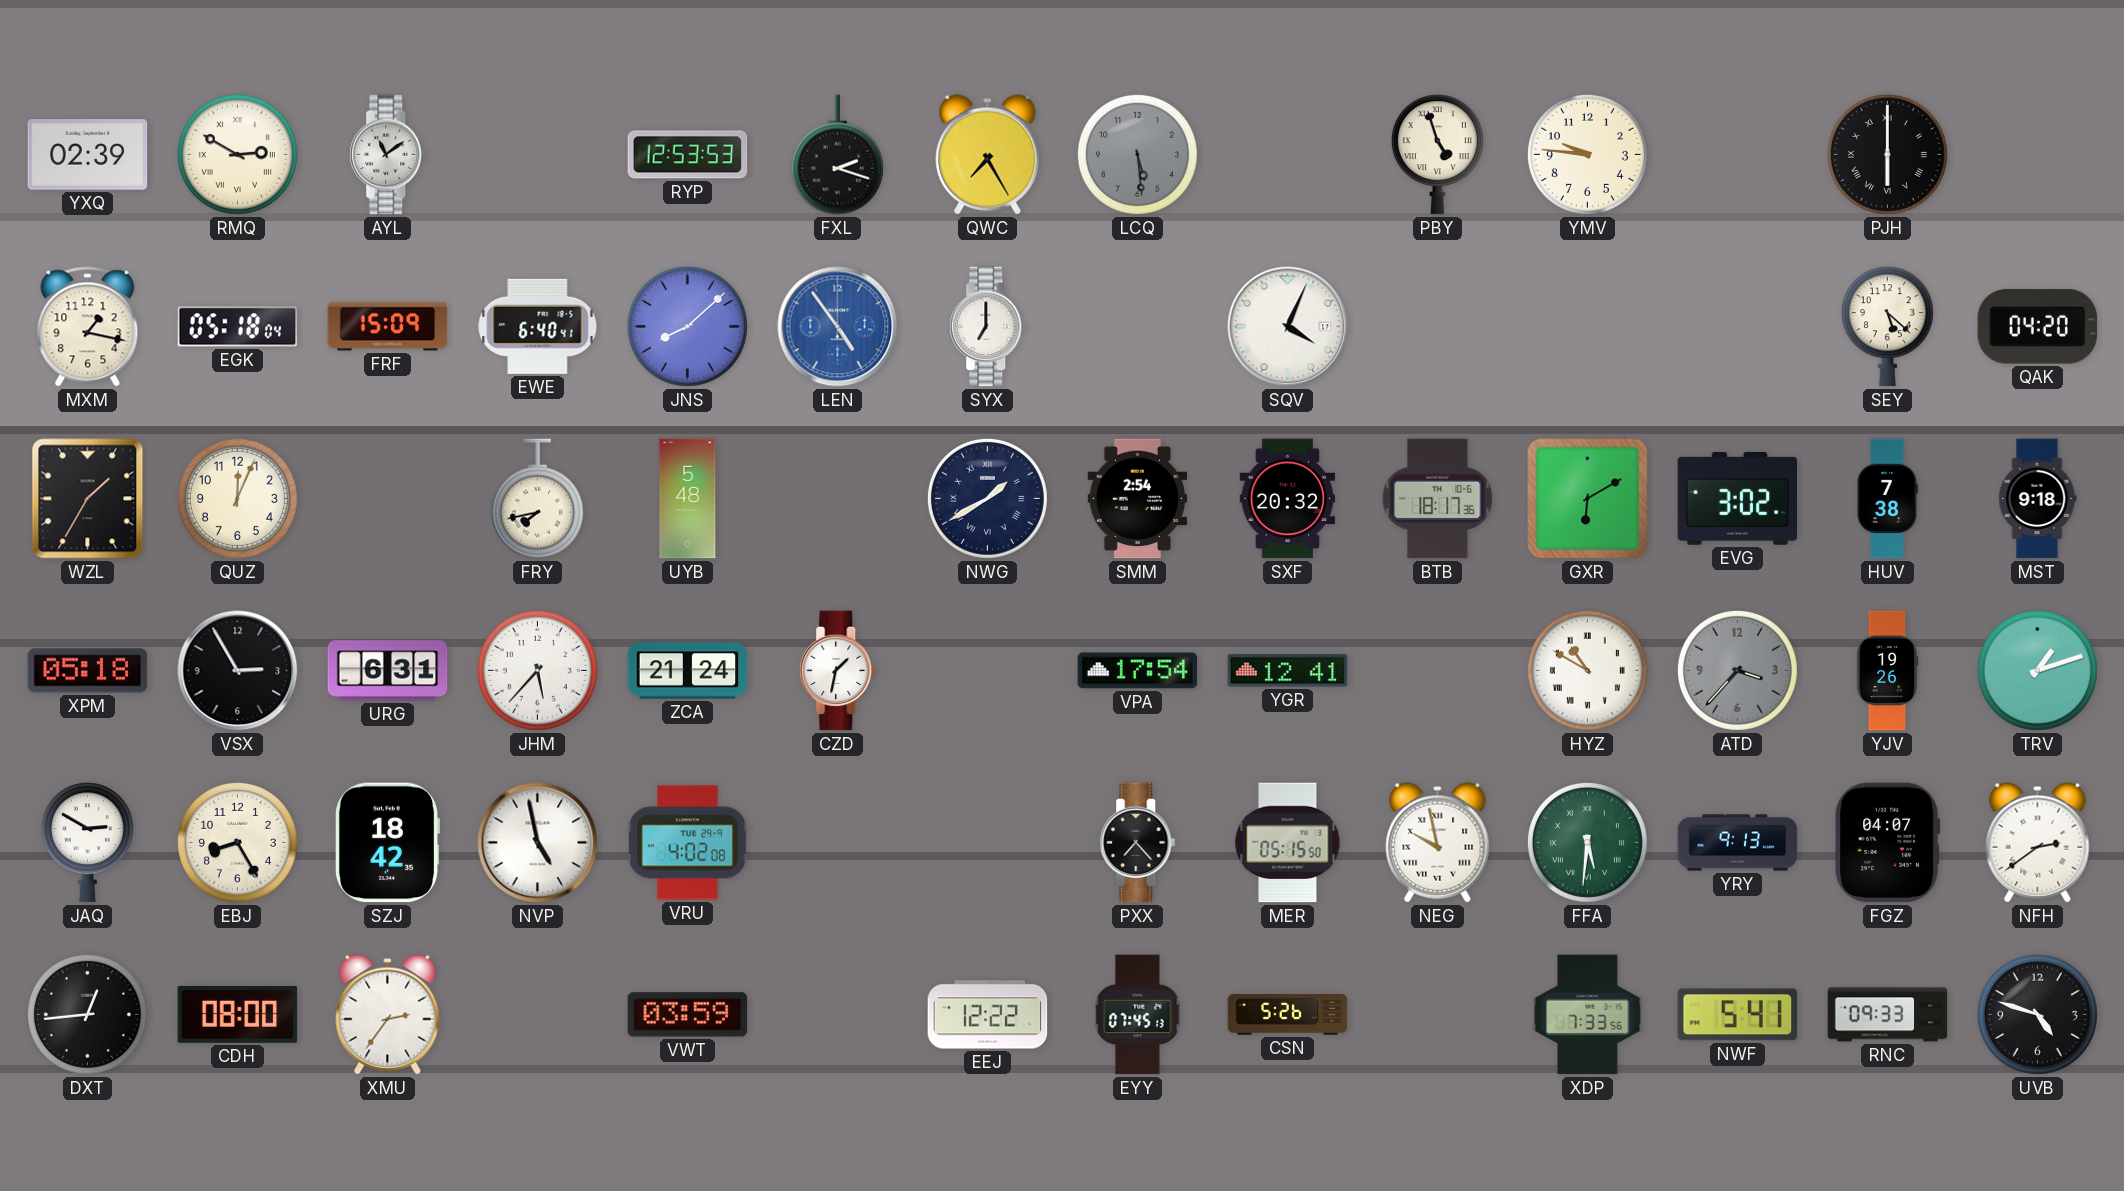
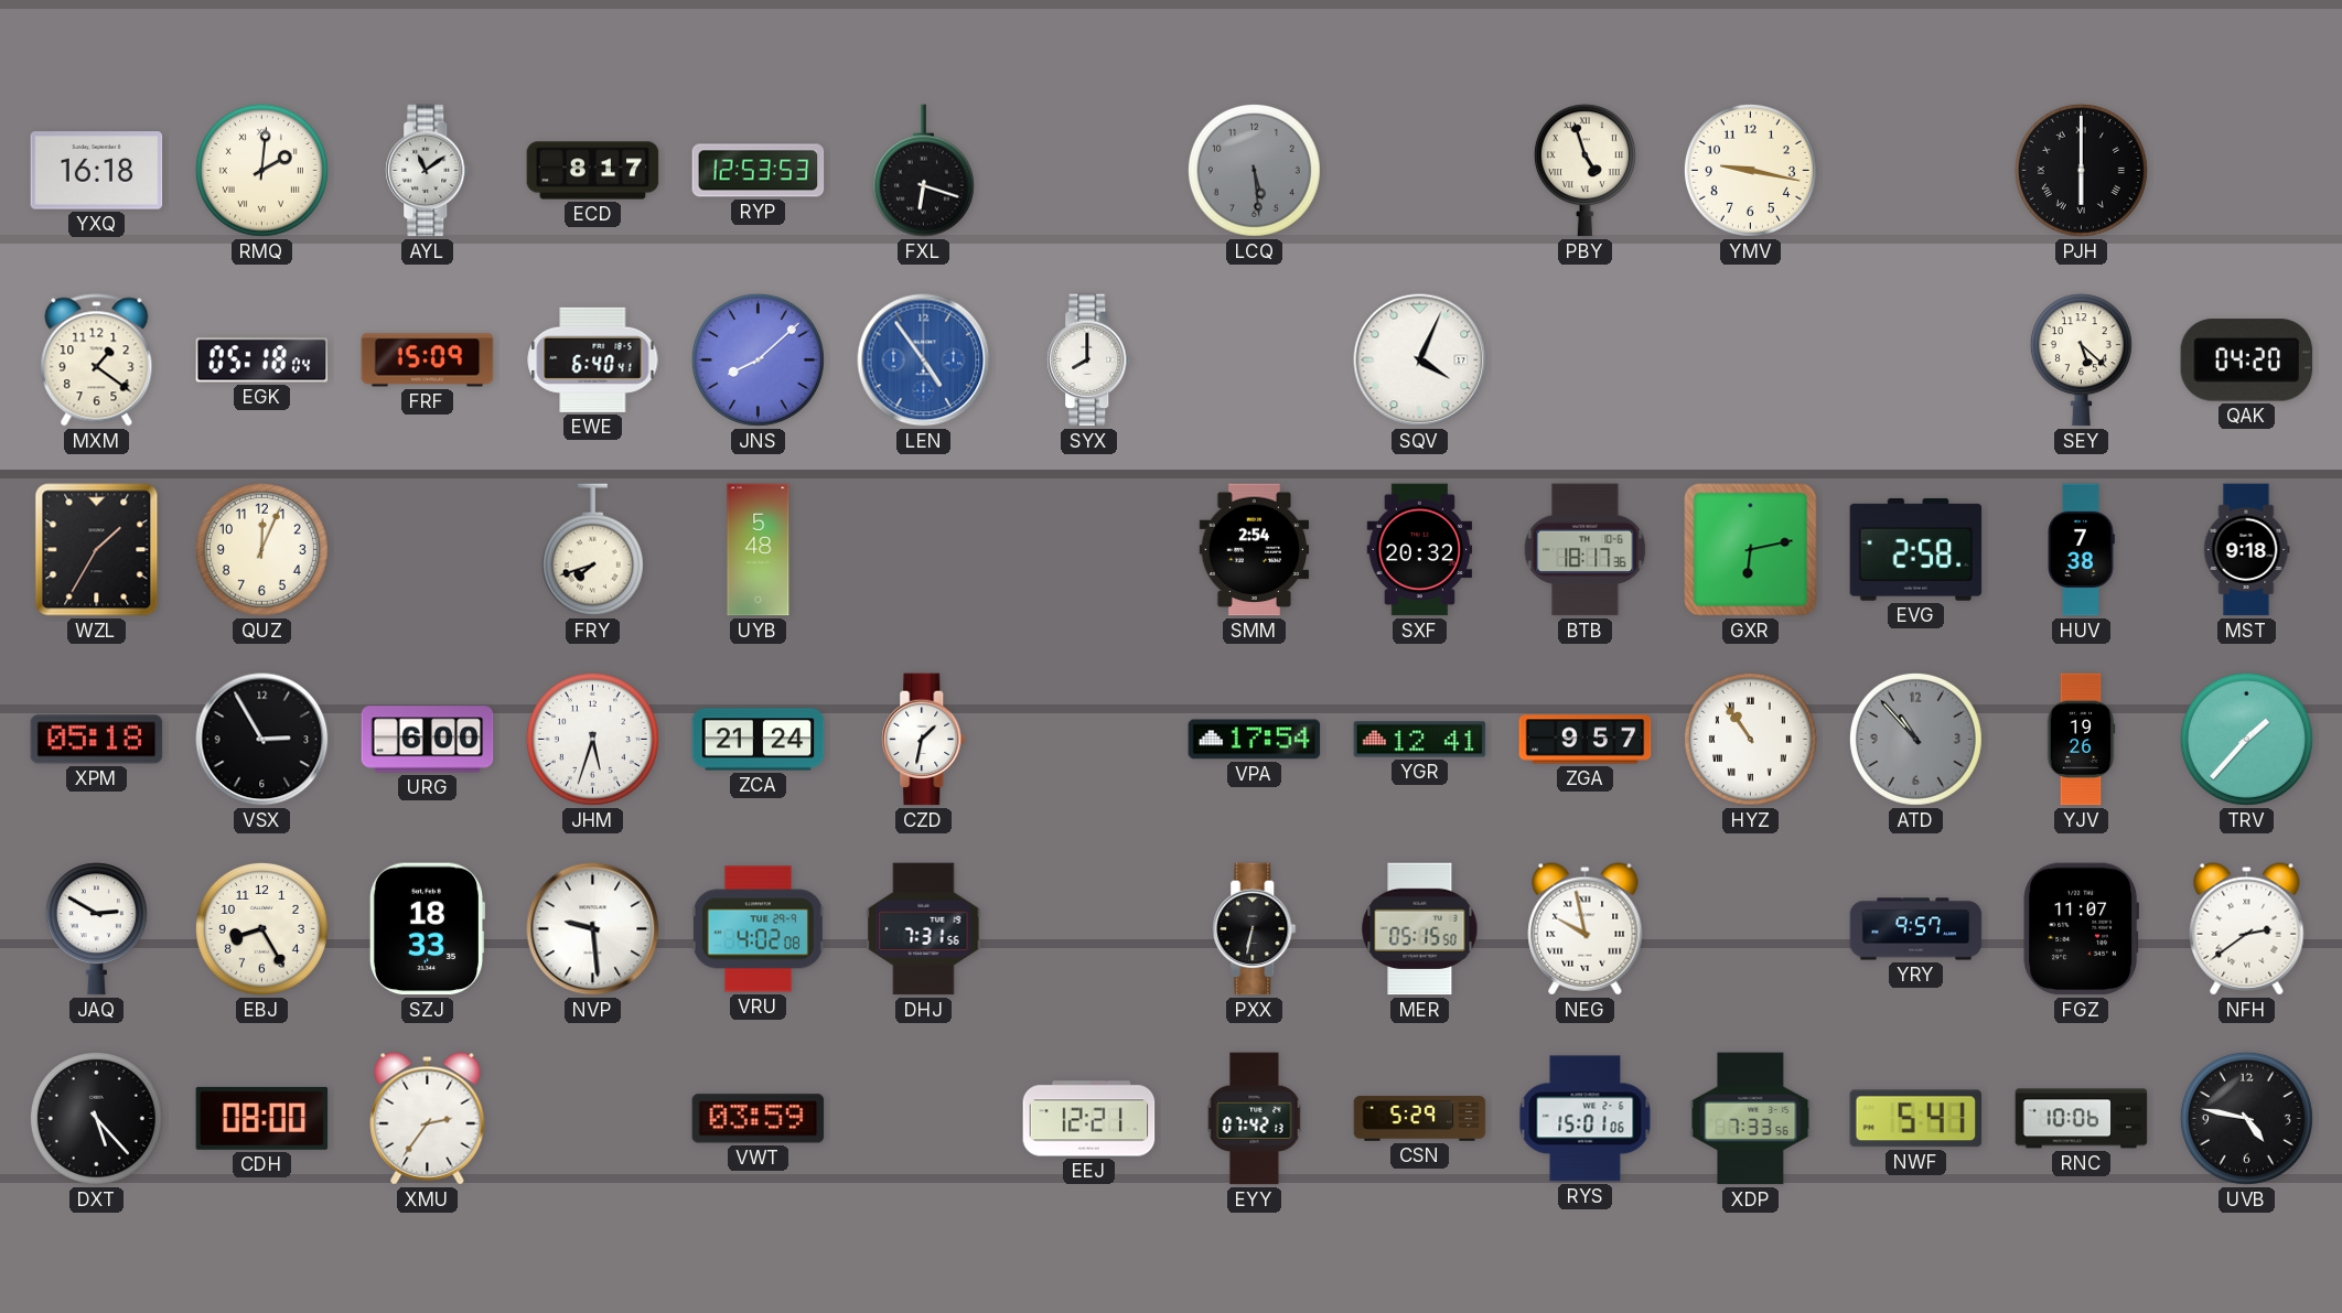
YXQ: 02:39 -> 16:18 (97, 171)
RMQ: 2:50 -> 2:01 (261, 170)
ECD: none -> 8:17 (593, 171)
FXL: 2:18 -> 6:18 (923, 171)
QWC: 7:25 -> none (988, 155)
YMV: 9:46 -> 9:17 (1750, 170)
MXM: 1:17 -> 1:21 (97, 360)
SYX: 7:00 -> 8:00 (1089, 360)
FRY: 7:43 -> 7:42 (592, 550)
NWG: 1:40 -> none (987, 498)
GXR: 6:10 -> 6:13 (1751, 550)
EVG: 3:02 -> 2:58 (1916, 549)
URG: 6:31 -> 6:00 (428, 740)
JHM: 5:37 -> 5:33 (592, 739)
ZGA: none -> 9:57 (1586, 740)
HYZ: 10:50 -> 10:54 (1750, 739)
ATD: 3:37 -> 10:53 (1915, 739)
TRV: 1:12 -> 1:37 (2246, 739)
SZJ: 18:42 -> 18:33 (427, 929)
NVP: 4:58 -> 9:29 (593, 929)
DHJ: none -> 7:31 (924, 929)
PXX: 7:23 -> 6:32 (1255, 929)
FFA: 5:31 -> none (1587, 842)
YRY: 9:13 -> 9:57 (1916, 929)
FGZ: 04:07 -> 11:07 (2081, 929)
DXT: 12:44 -> 5:23 (96, 1118)
EEJ: 12:22 -> 12:21 (1089, 1119)
EYY: 07:45 -> 07:42 (1255, 1119)
CSN: 5:26 -> 5:29 (1420, 1119)
RYS: none -> 15:01 (1586, 1119)
RNC: 09:33 -> 10:06 (2082, 1119)
UVB: 4:48 -> 4:47 (2246, 1118)
